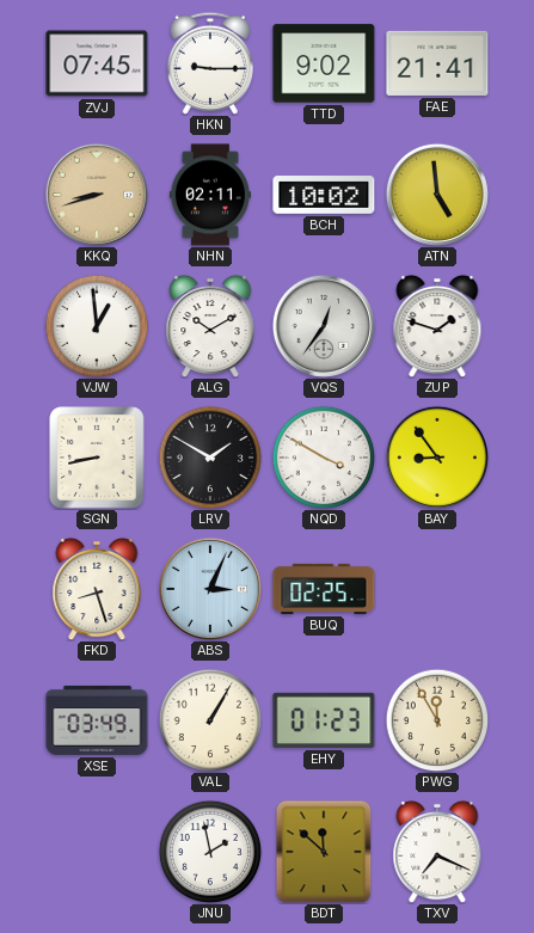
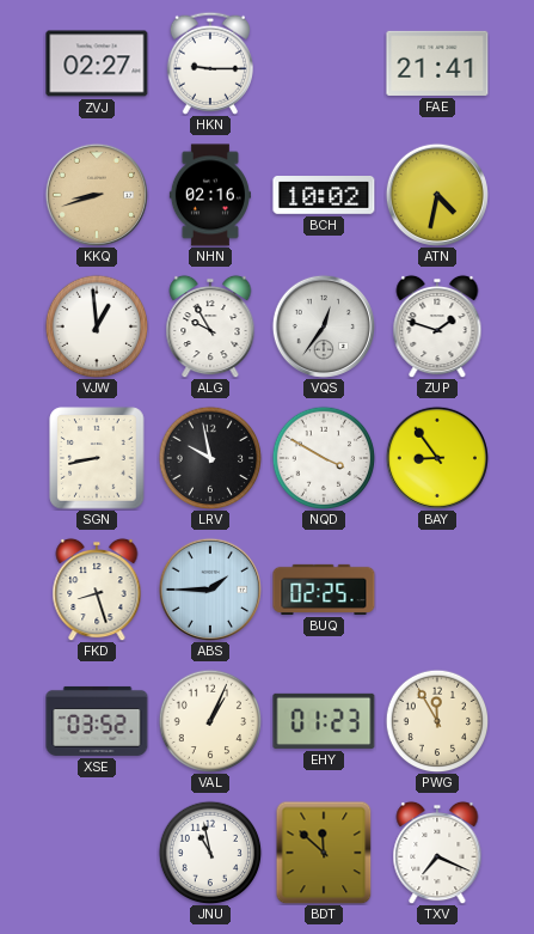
ZVJ: 07:45 -> 02:27 (97, 63)
TTD: 9:02 -> none (324, 63)
NHN: 02:11 -> 02:16 (210, 195)
ATN: 4:59 -> 4:32 (437, 195)
ALG: 10:10 -> 9:55 (210, 326)
LRV: 1:50 -> 9:58 (210, 458)
ABS: 3:04 -> 1:45 (210, 590)
XSE: 03:49 -> 03:52 (97, 721)
VAL: 1:05 -> 1:04 (210, 721)
JNU: 1:58 -> 10:58 (210, 853)
